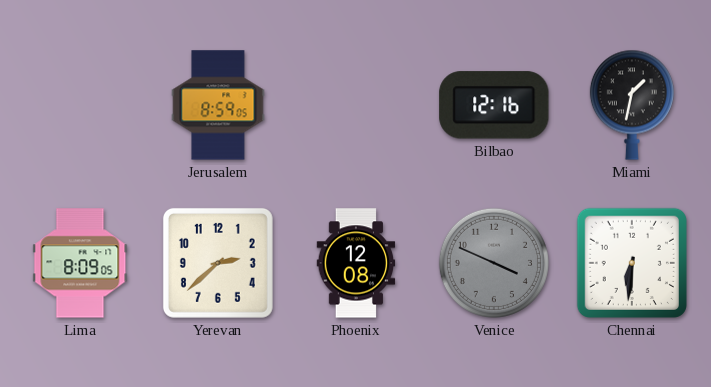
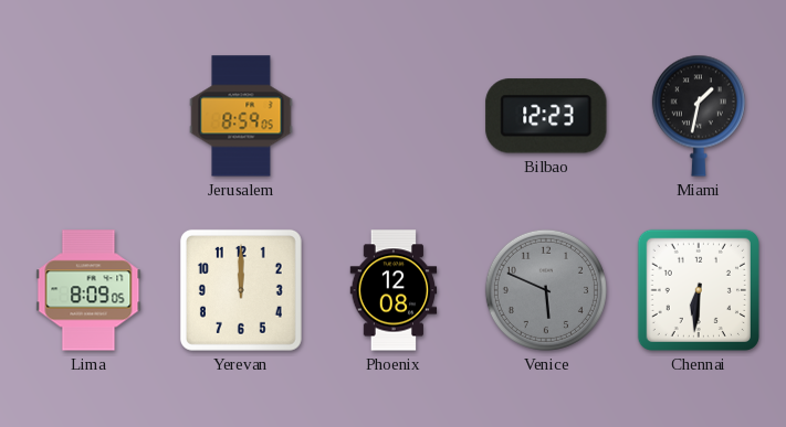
Bilbao: 12:16 -> 12:23 (546, 116)
Yerevan: 2:38 -> 12:00 (241, 290)
Venice: 3:49 -> 5:49 (546, 290)
